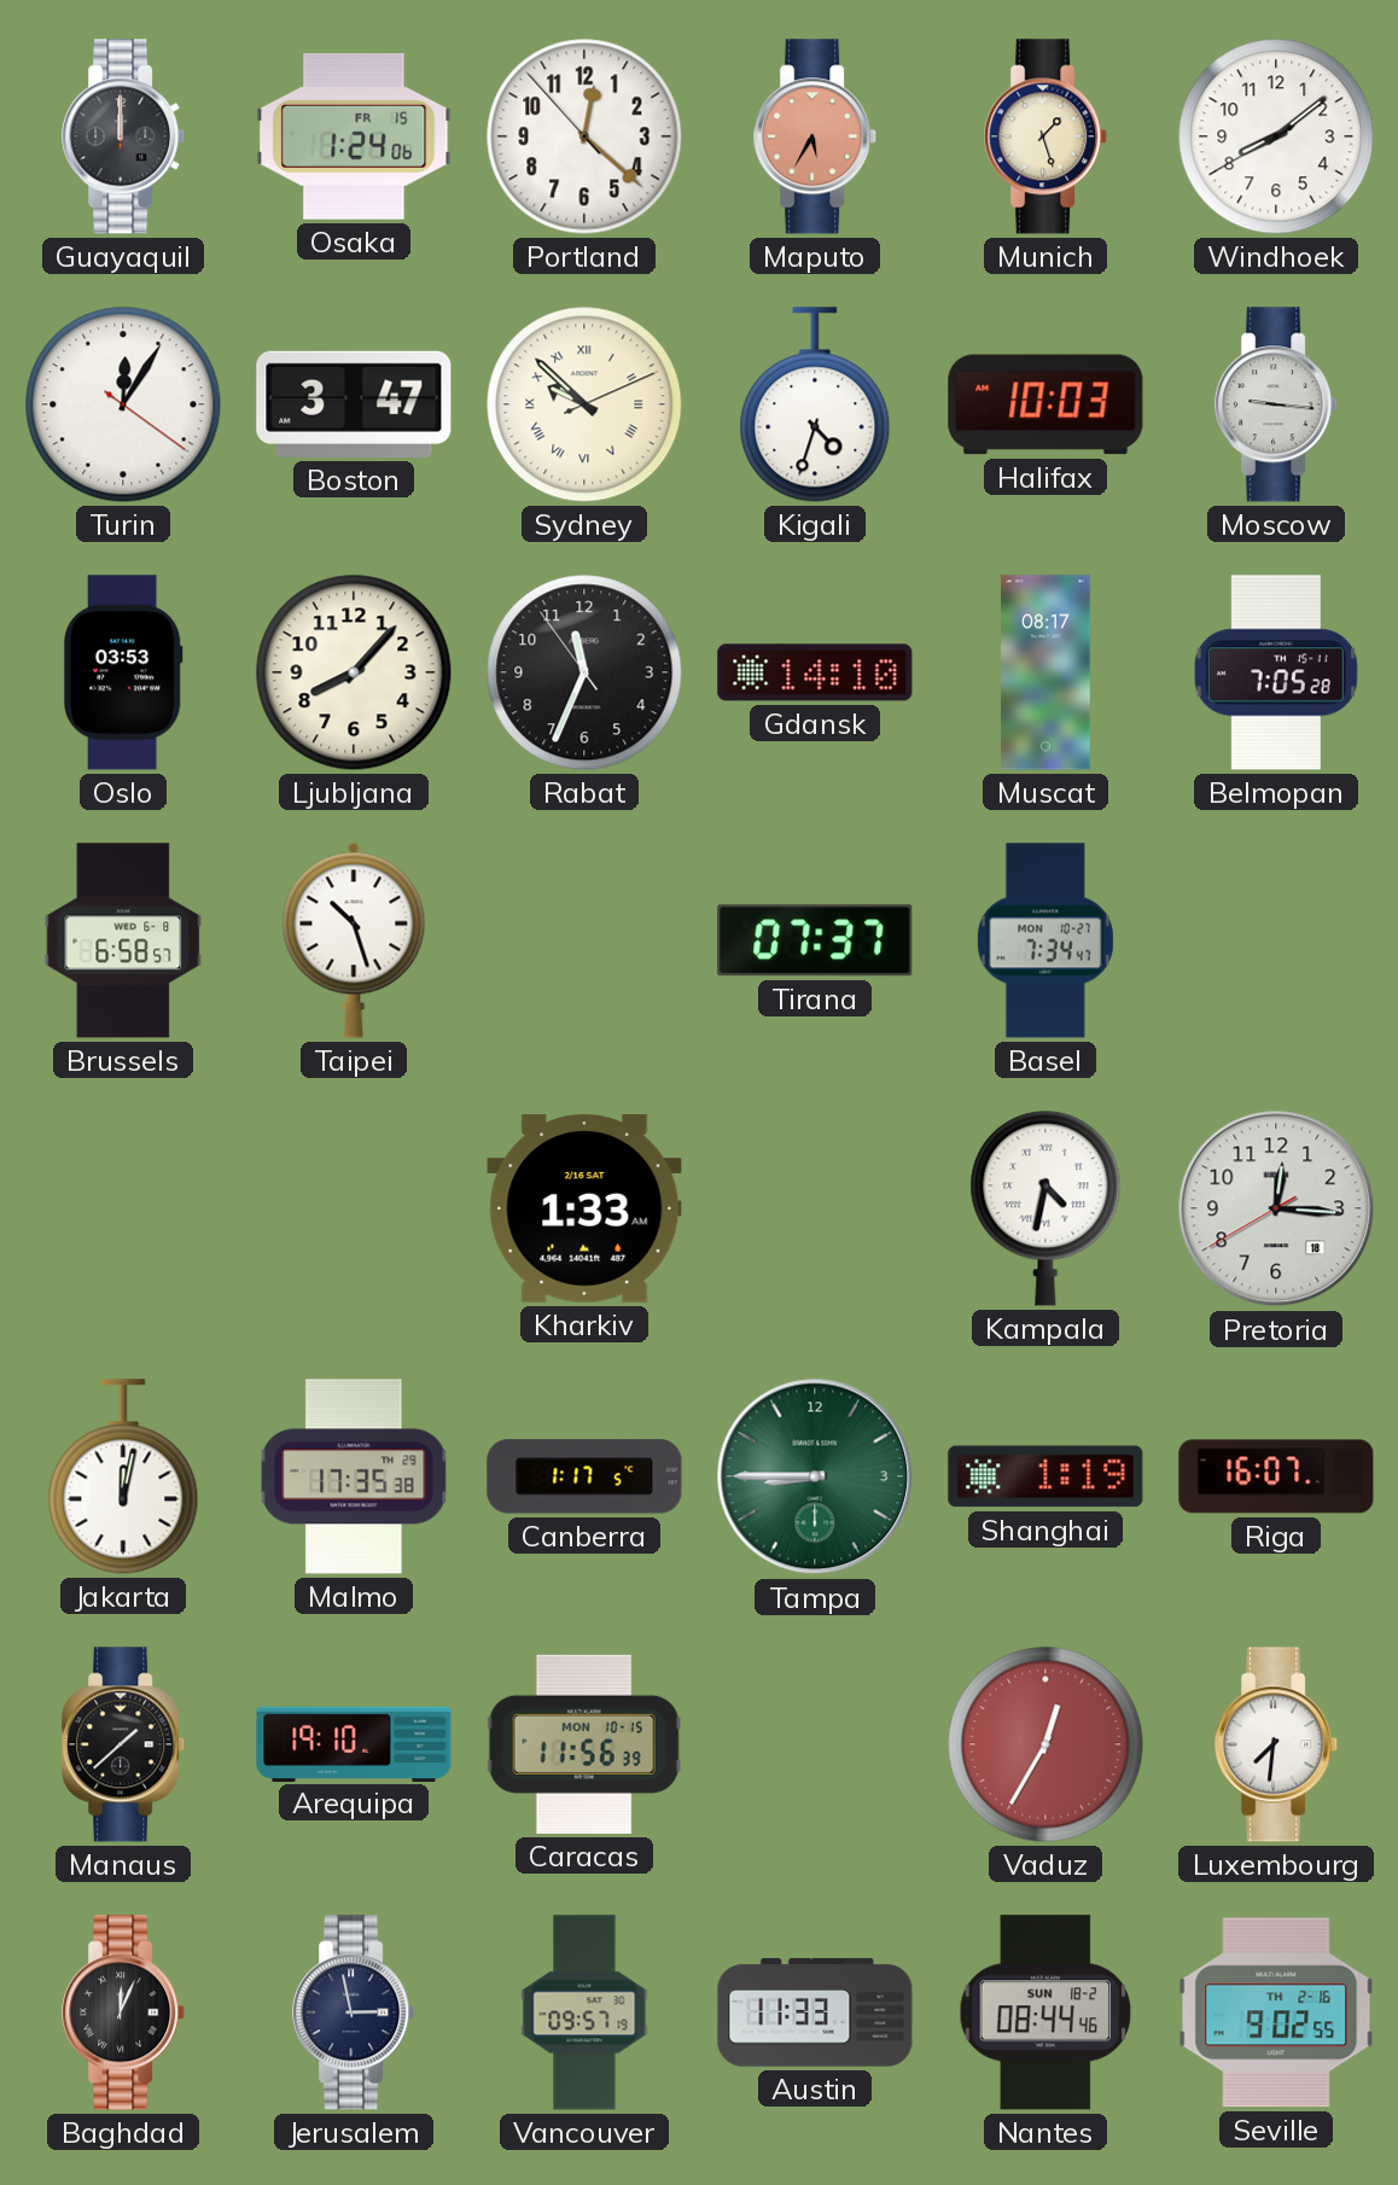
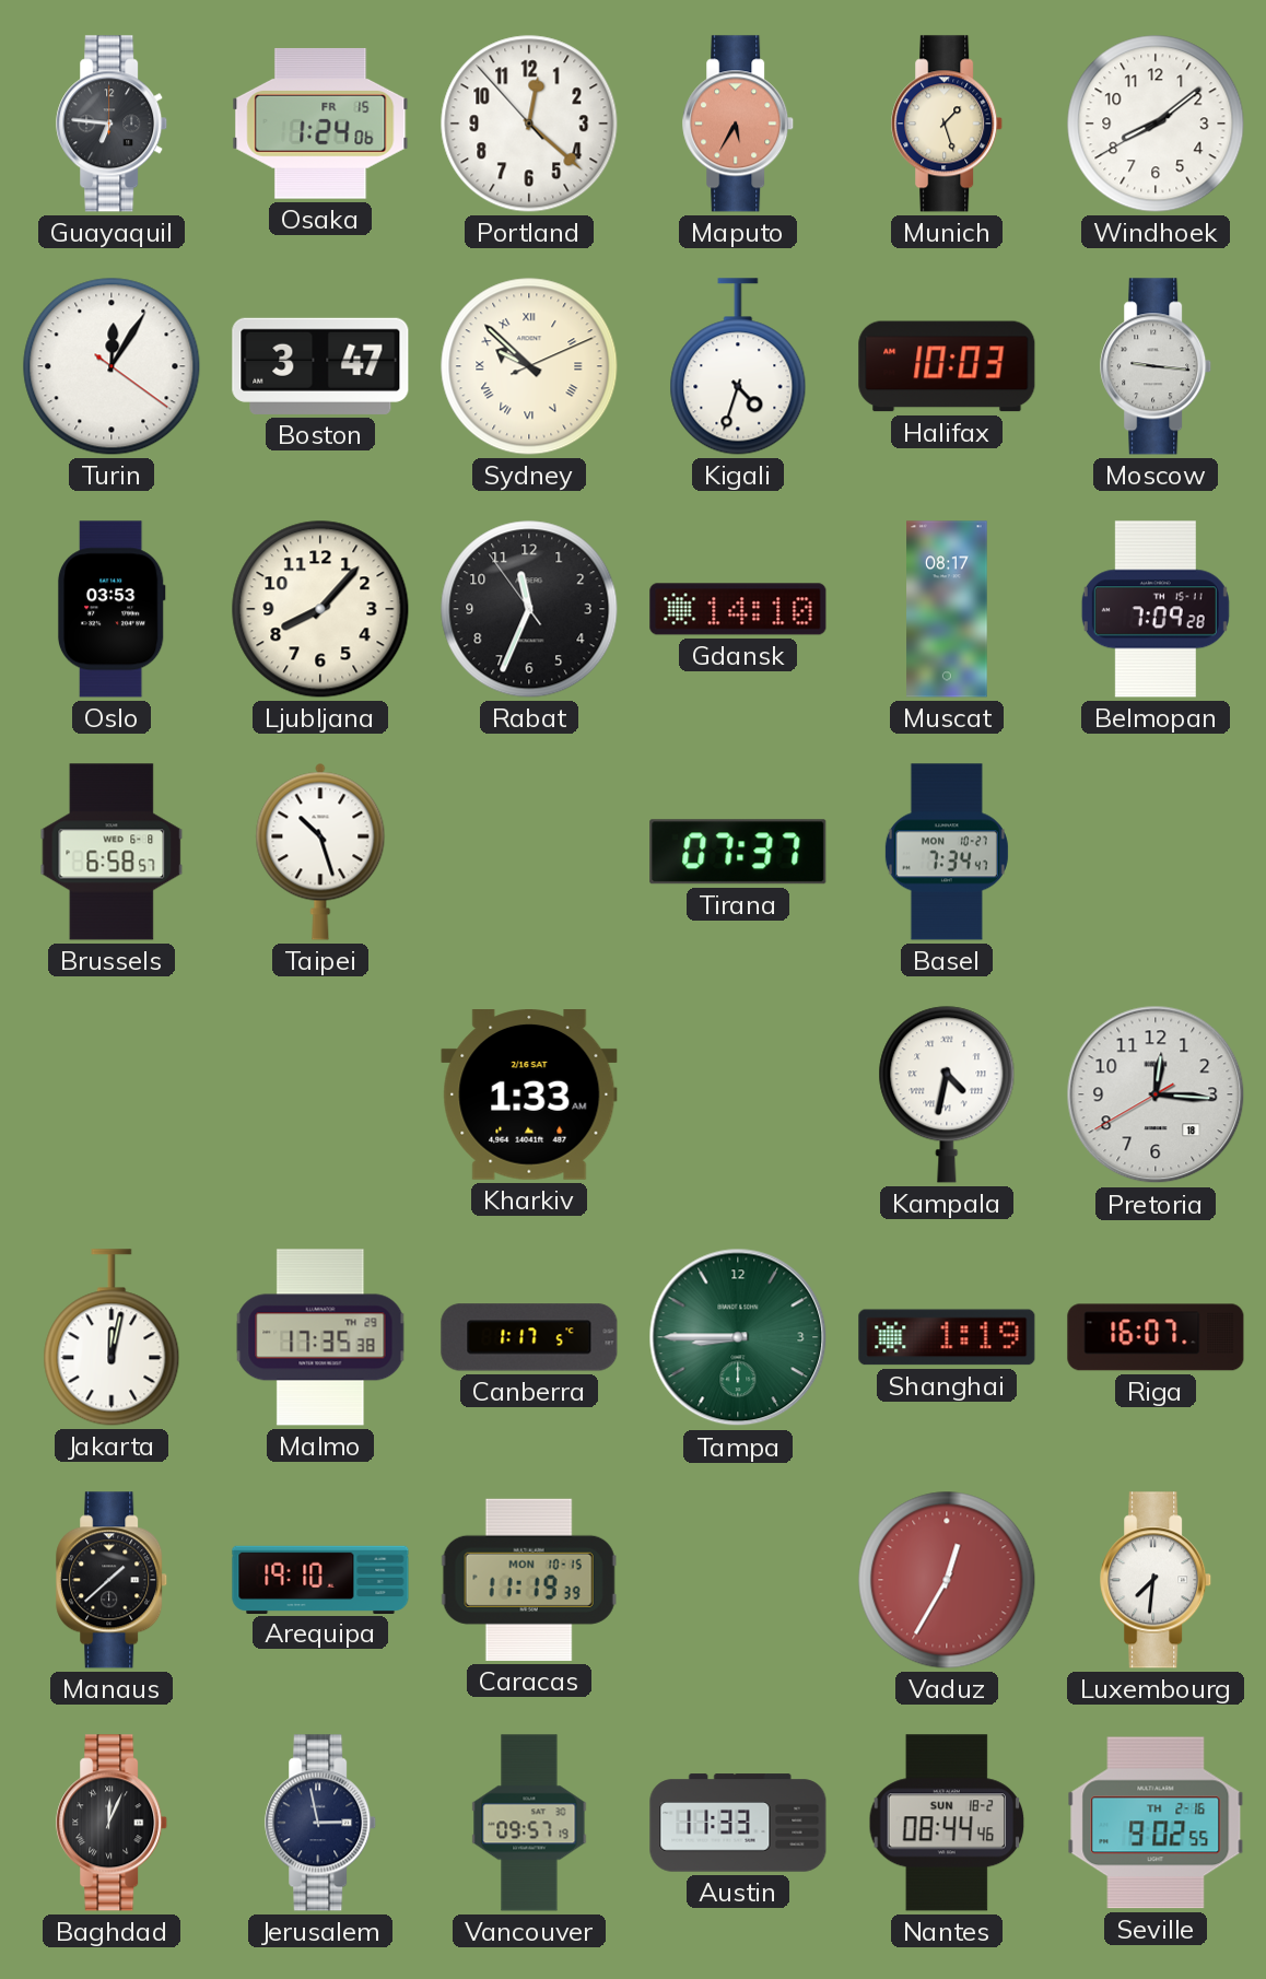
Guayaquil: 12:00 -> 6:46 (113, 124)
Belmopan: 7:05 -> 7:09 (1156, 609)
Caracas: 11:56 -> 11:19 (529, 1580)
